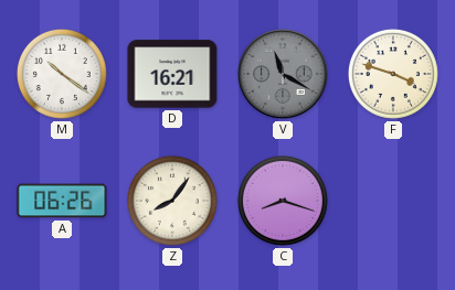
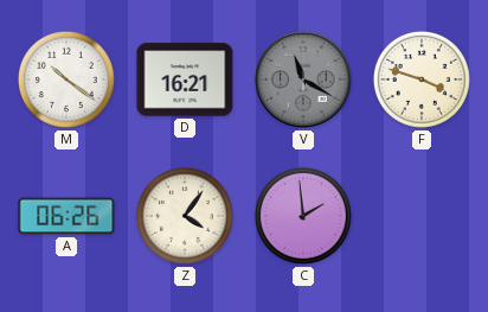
Z: 8:06 -> 4:06 (185, 216)
C: 8:18 -> 1:59 (303, 216)
